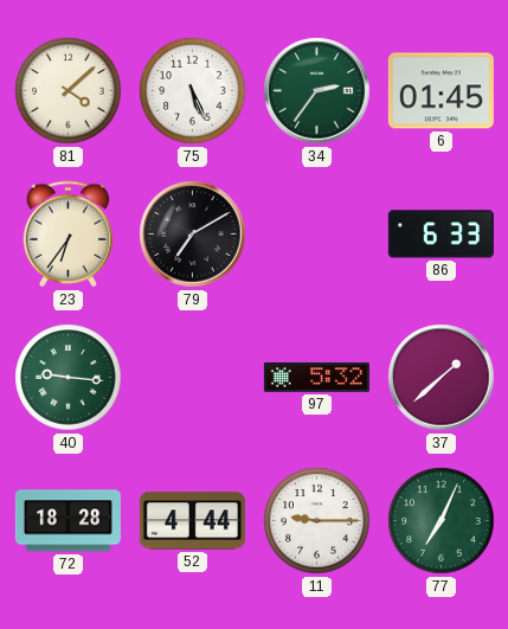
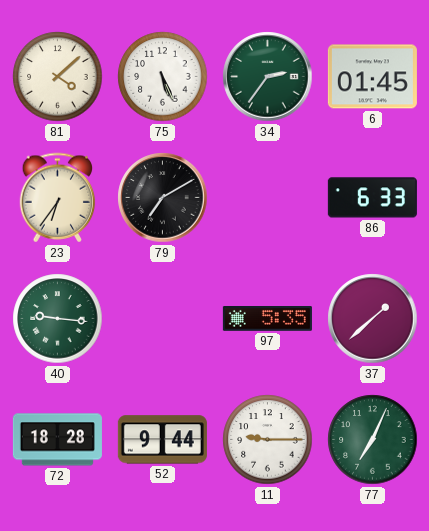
97: 5:32 -> 5:35 (267, 319)
52: 4:44 -> 9:44 (162, 440)
